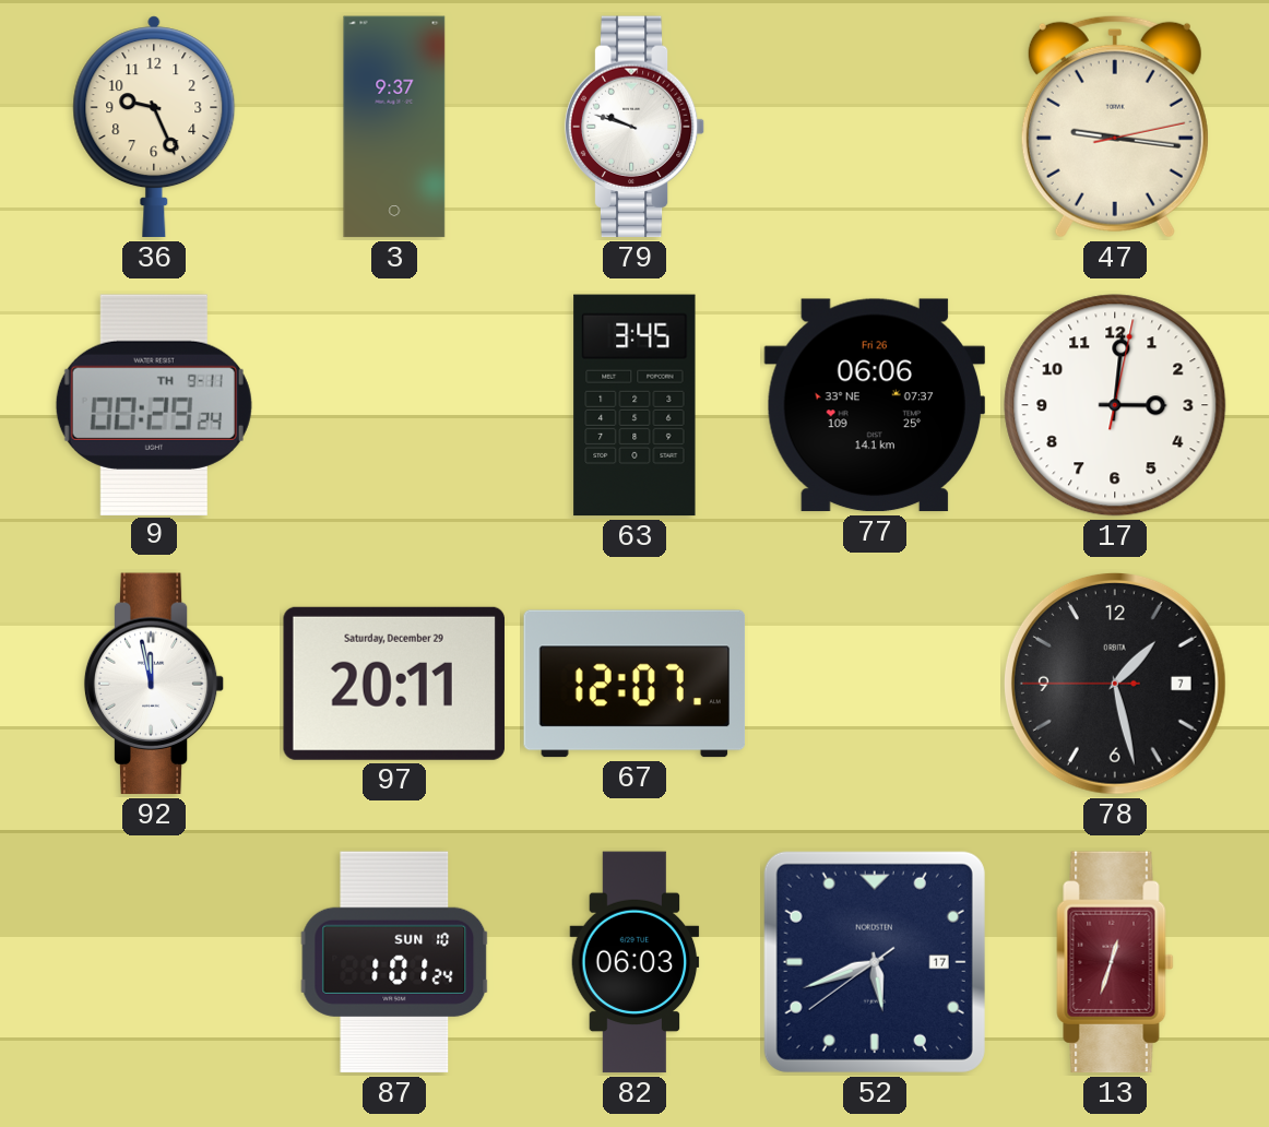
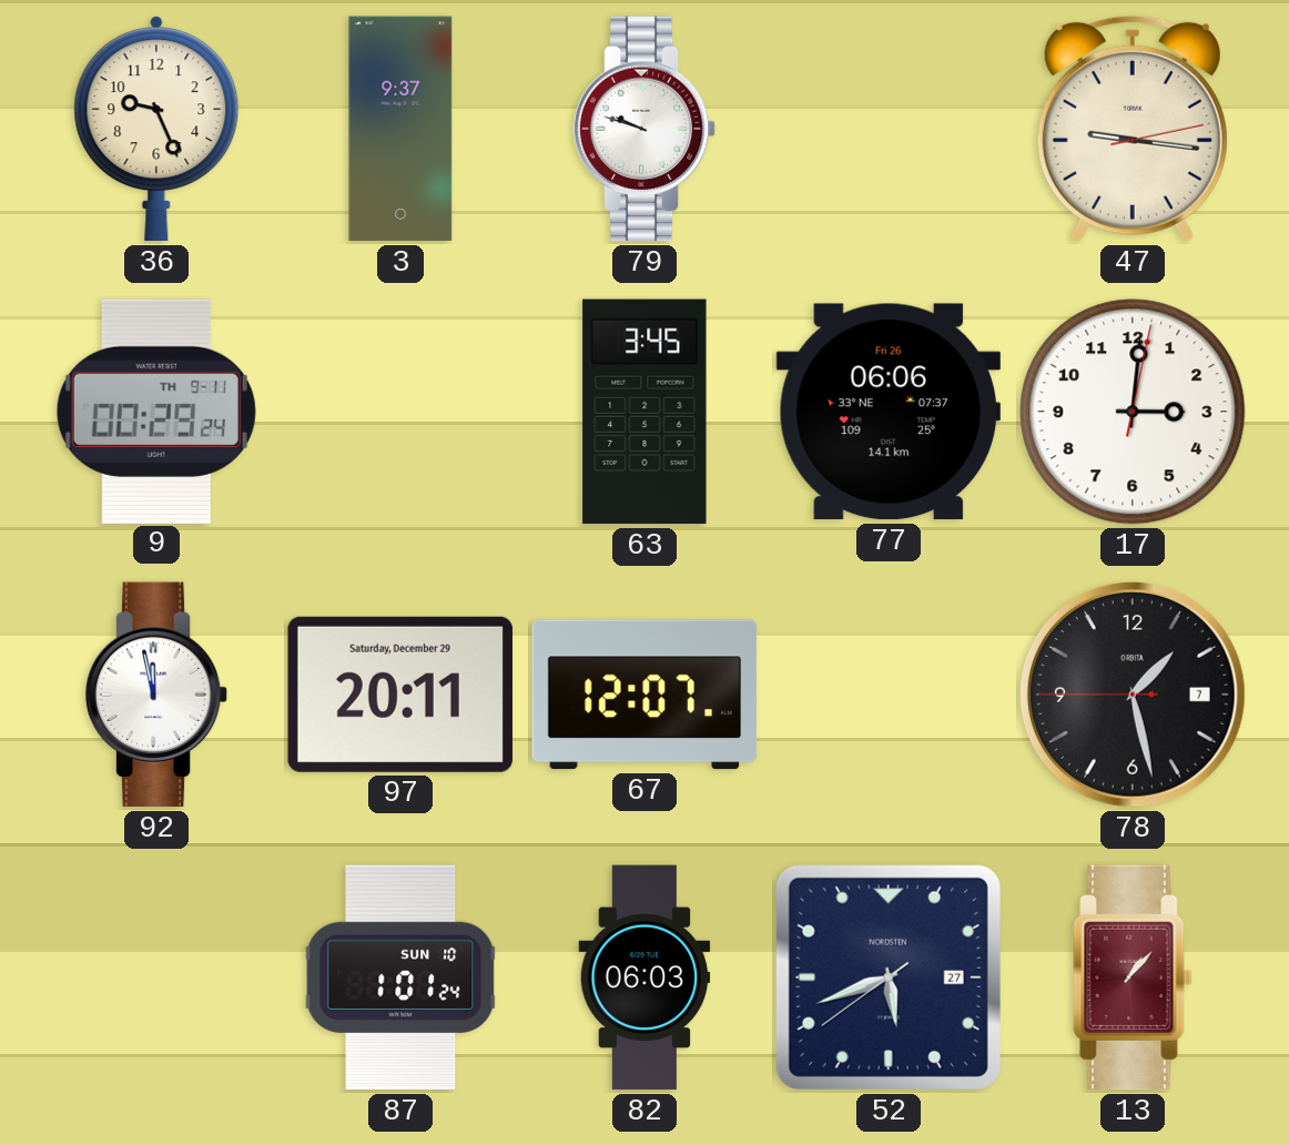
52 date: 17 -> 27 (889, 977)
13: 12:33 -> 1:07 (1133, 977)
